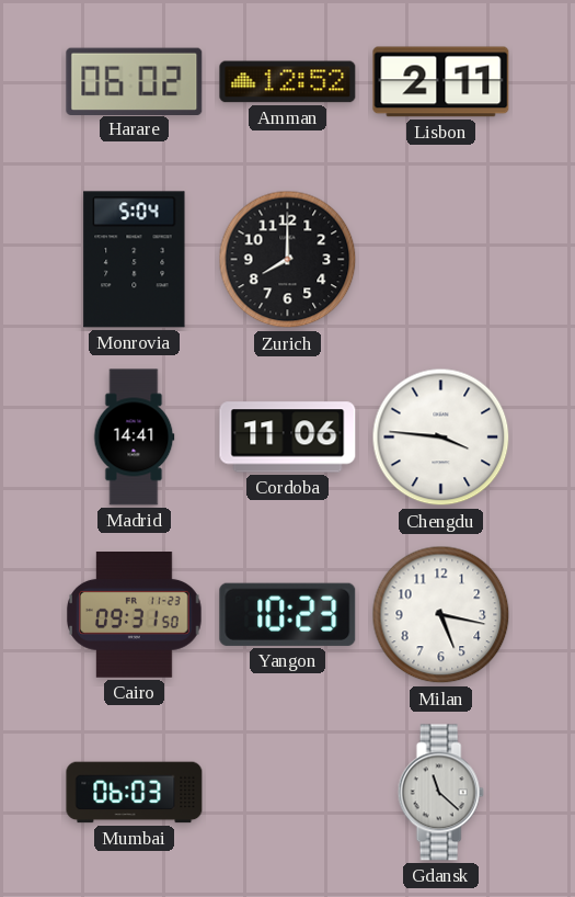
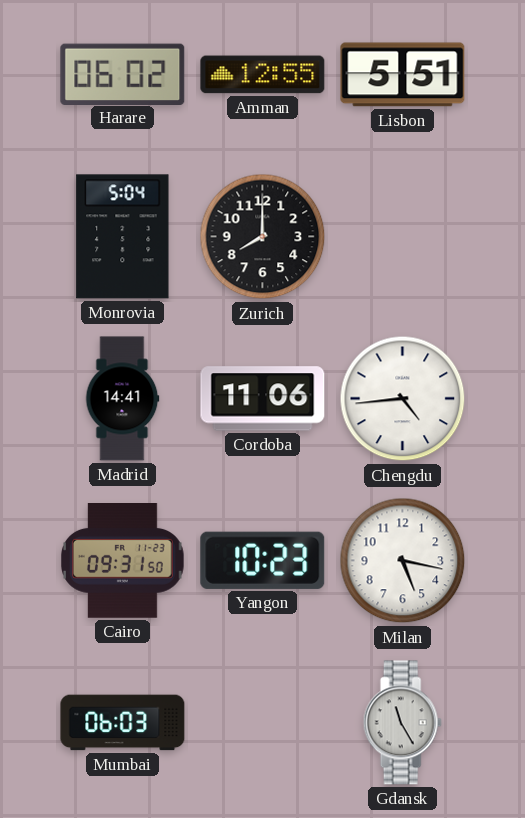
Amman: 12:52 -> 12:55 (263, 75)
Lisbon: 2:11 -> 5:51 (403, 75)
Chengdu: 3:46 -> 4:44 (403, 399)
Gdansk: 11:22 -> 11:25 (402, 723)
